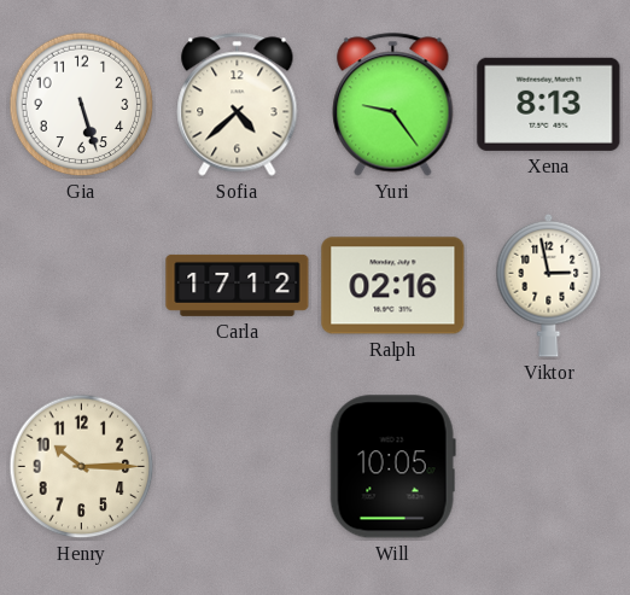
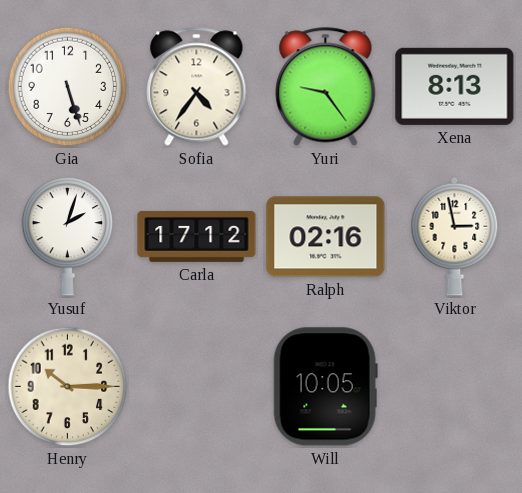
Sofia: 4:38 -> 4:36 (197, 87)
Yusuf: none -> 2:03 (68, 236)
